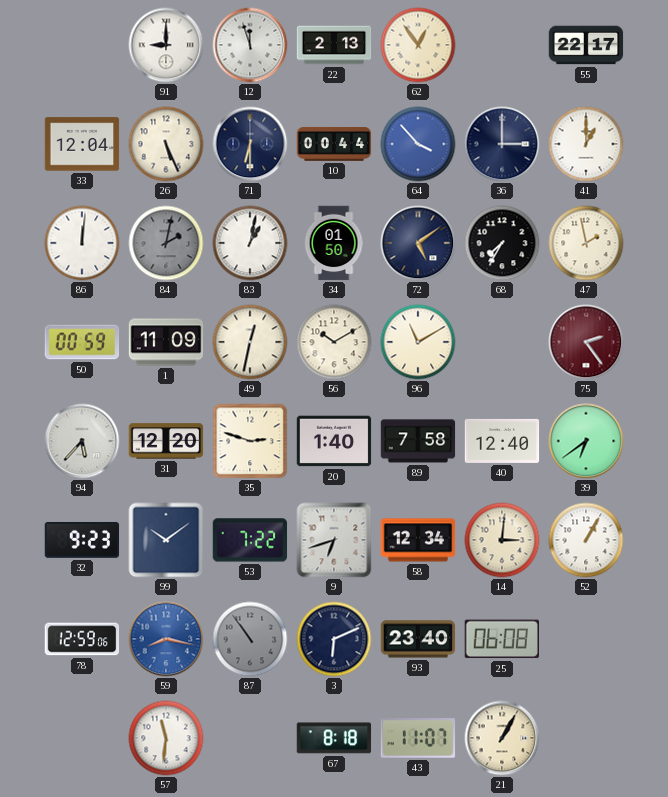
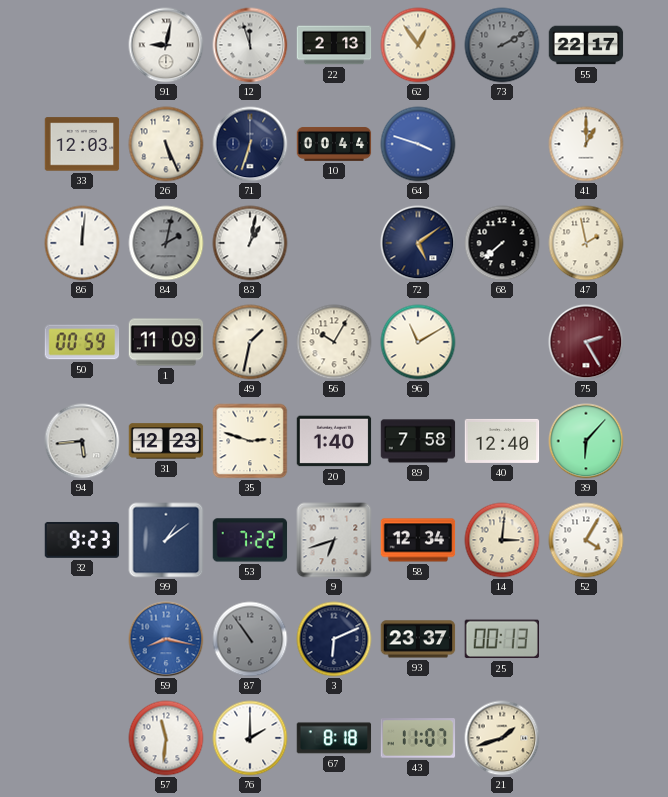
91: 9:00 -> 9:02 (166, 45)
73: none -> 2:10 (502, 45)
33: 12:04 -> 12:03 (82, 144)
71: 6:30 -> 6:33 (250, 144)
64: 3:53 -> 3:48 (418, 144)
36: 3:00 -> none (502, 144)
34: 01:50 -> none (334, 243)
68: 7:35 -> 7:38 (502, 243)
49: 12:32 -> 1:32 (250, 342)
56: 10:10 -> 10:05 (334, 342)
75: 2:24 -> 2:25 (586, 342)
94: 5:37 -> 5:44 (82, 441)
31: 12:20 -> 12:23 (166, 441)
39: 6:39 -> 6:07 (586, 441)
99: 10:09 -> 1:09 (166, 540)
52: 1:05 -> 4:05 (586, 540)
78: 12:59 -> none (82, 639)
93: 23:40 -> 23:37 (418, 639)
25: 06:08 -> 00:13 (501, 639)
76: none -> 2:00 (250, 738)
21: 1:05 -> 1:42 (502, 738)
